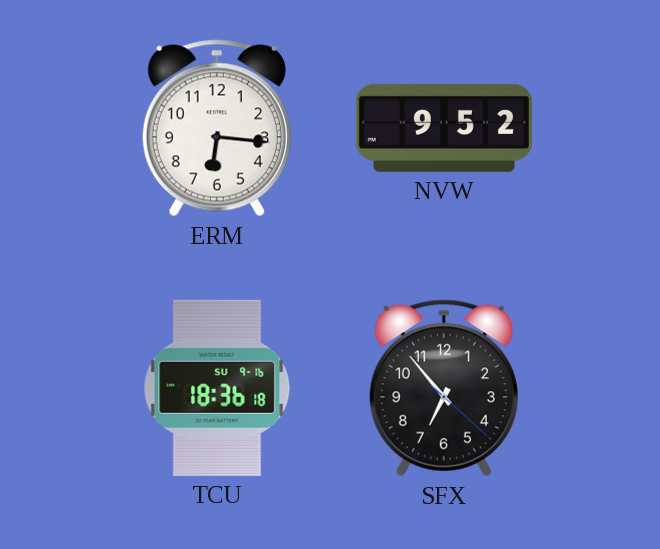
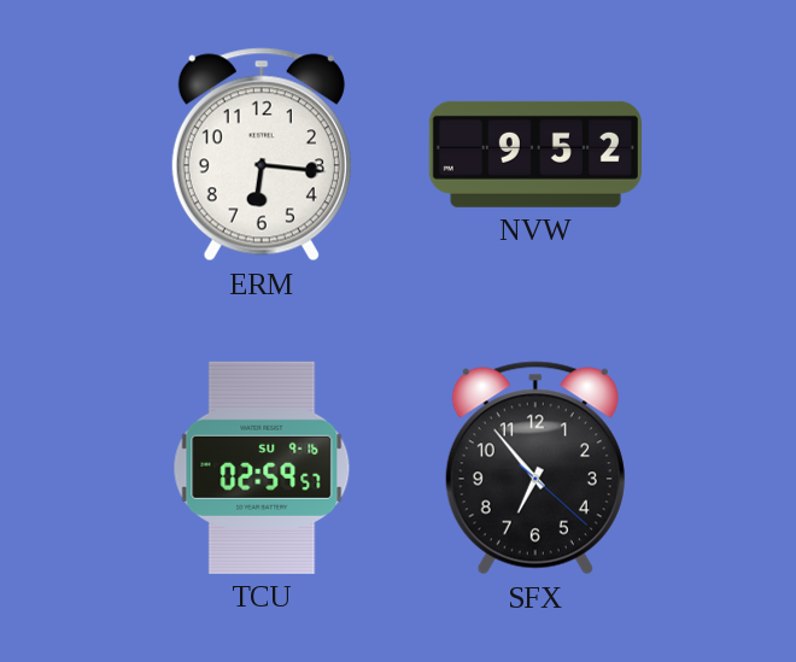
TCU: 18:36 -> 02:59 (262, 468)
